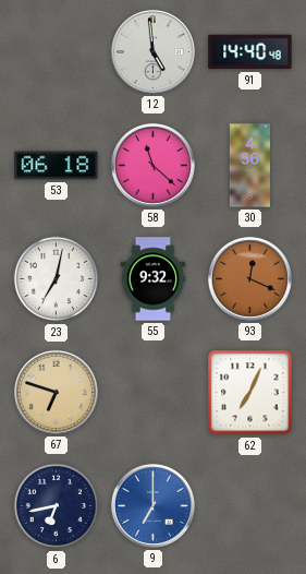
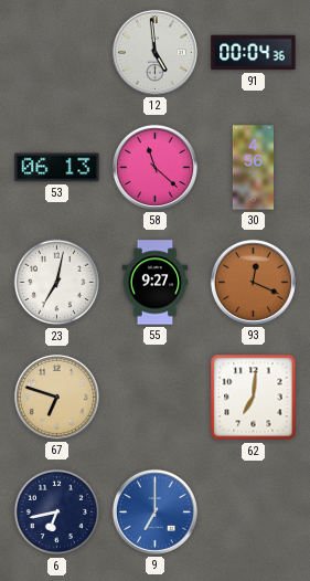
91: 14:40 -> 00:04 (254, 53)
53: 06:18 -> 06:13 (57, 168)
55: 9:32 -> 9:27 (156, 283)
62: 7:04 -> 7:01 (254, 398)
